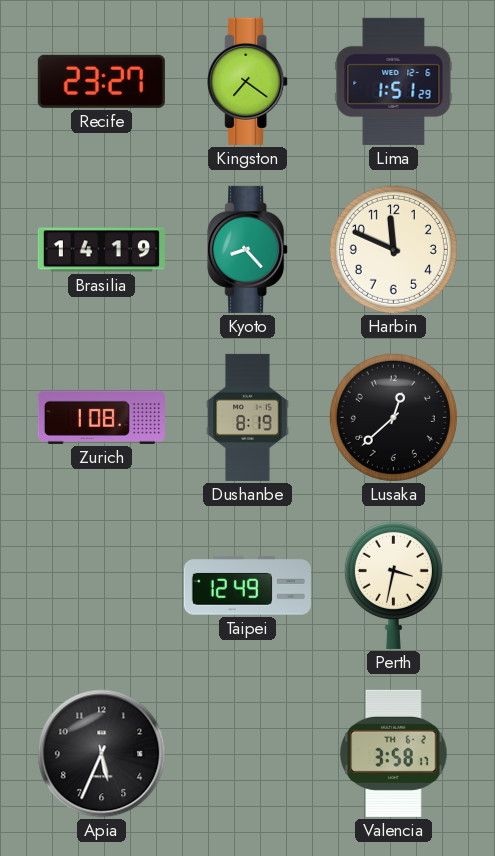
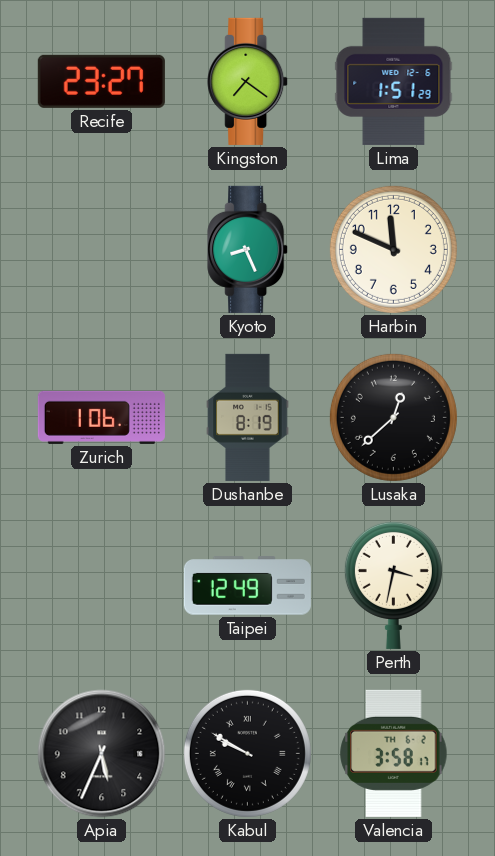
Brasilia: 14:19 -> none (101, 250)
Kyoto: 8:23 -> 8:26 (248, 249)
Zurich: 1:08 -> 1:06 (101, 417)
Kabul: none -> 9:50 (247, 753)
